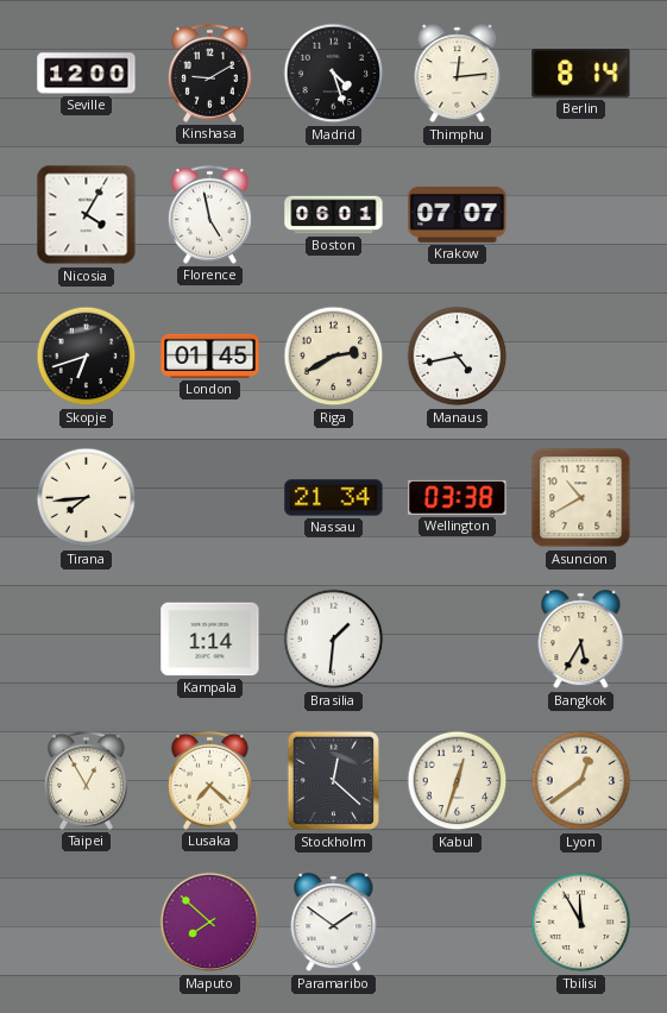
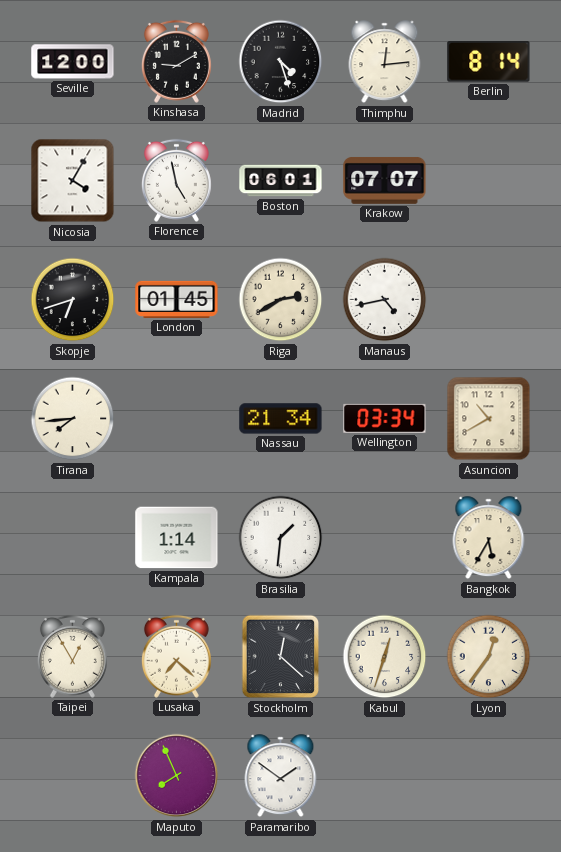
Wellington: 03:38 -> 03:34 (385, 418)
Lyon: 12:39 -> 12:36 (489, 657)
Maputo: 7:52 -> 7:56 (177, 776)
Tbilisi: 11:55 -> none (581, 923)
